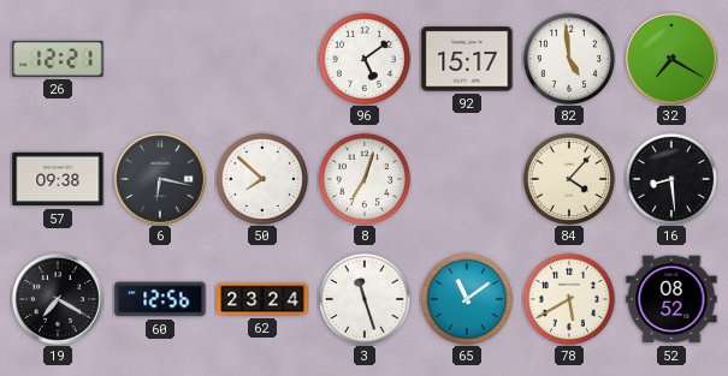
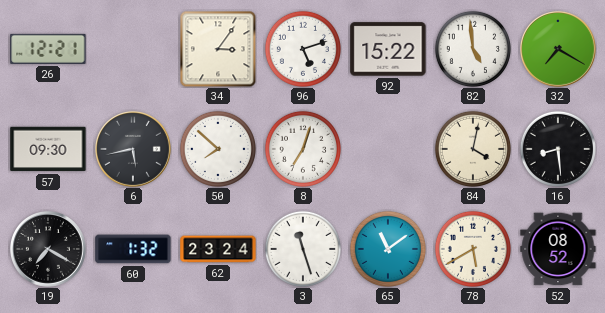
34: none -> 3:06 (218, 49)
96: 5:09 -> 5:12 (303, 49)
92: 15:17 -> 15:22 (388, 49)
57: 09:38 -> 09:30 (48, 149)
6: 6:17 -> 5:43 (134, 150)
84: 4:07 -> 4:02 (473, 149)
60: 12:56 -> 1:32 (133, 249)
